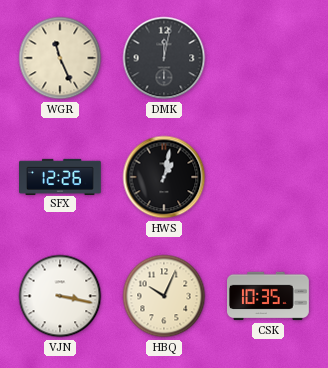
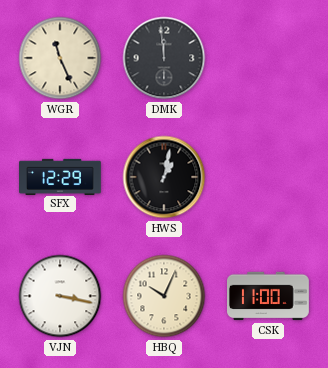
DMK: 12:02 -> 11:59 (164, 58)
SFX: 12:26 -> 12:29 (61, 176)
CSK: 10:35 -> 11:00 (269, 296)
